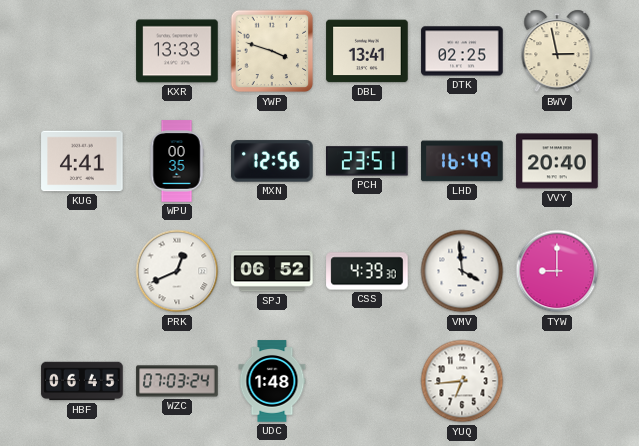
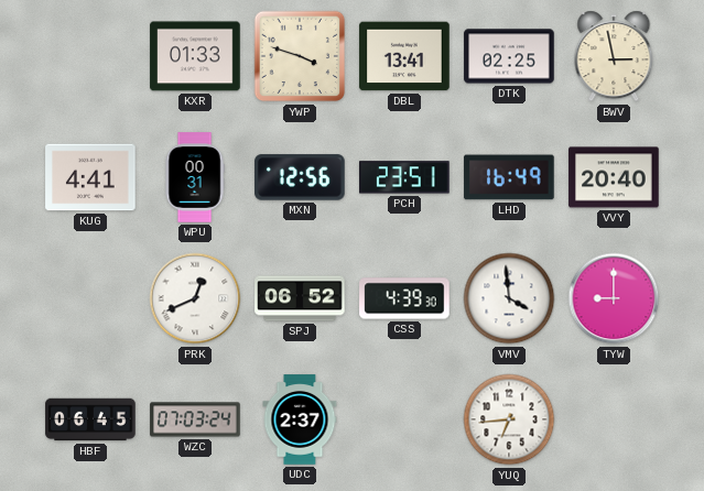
KXR: 13:33 -> 01:33 (195, 56)
WPU: 00:35 -> 00:31 (195, 177)
UDC: 1:48 -> 2:37 (300, 419)
